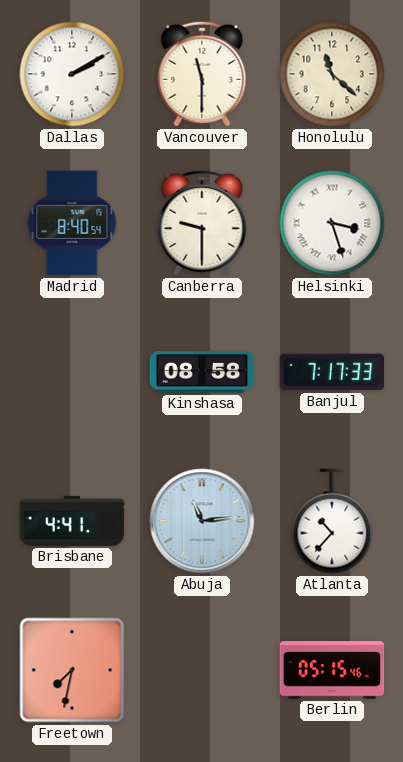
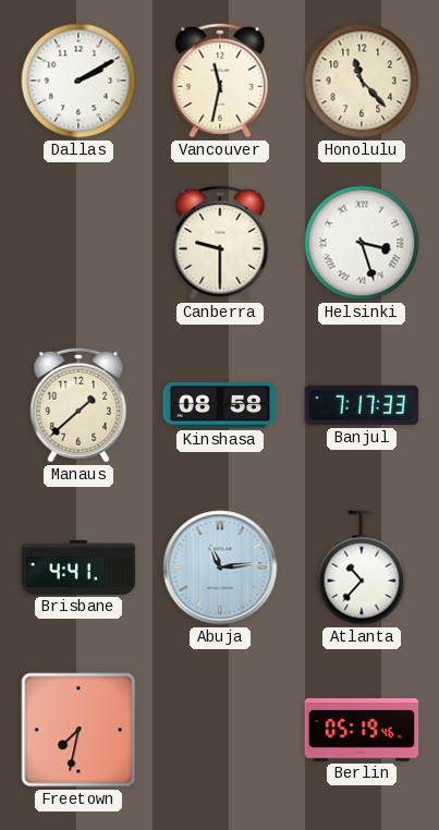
Vancouver: 11:30 -> 11:32 (220, 81)
Honolulu: 11:22 -> 11:23 (362, 81)
Madrid: 8:40 -> none (72, 223)
Manaus: none -> 1:38 (78, 405)
Berlin: 05:15 -> 05:19 (362, 730)
